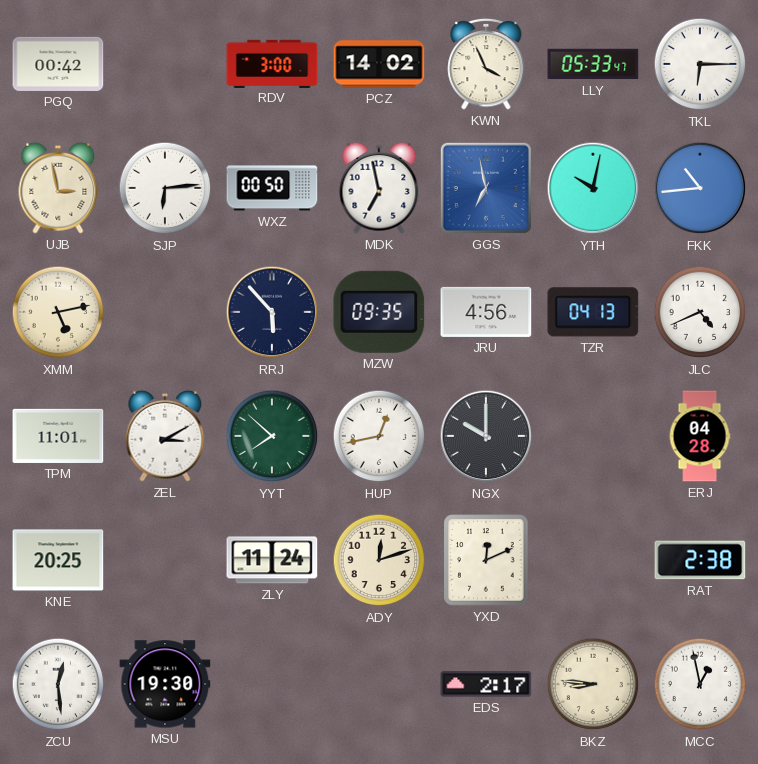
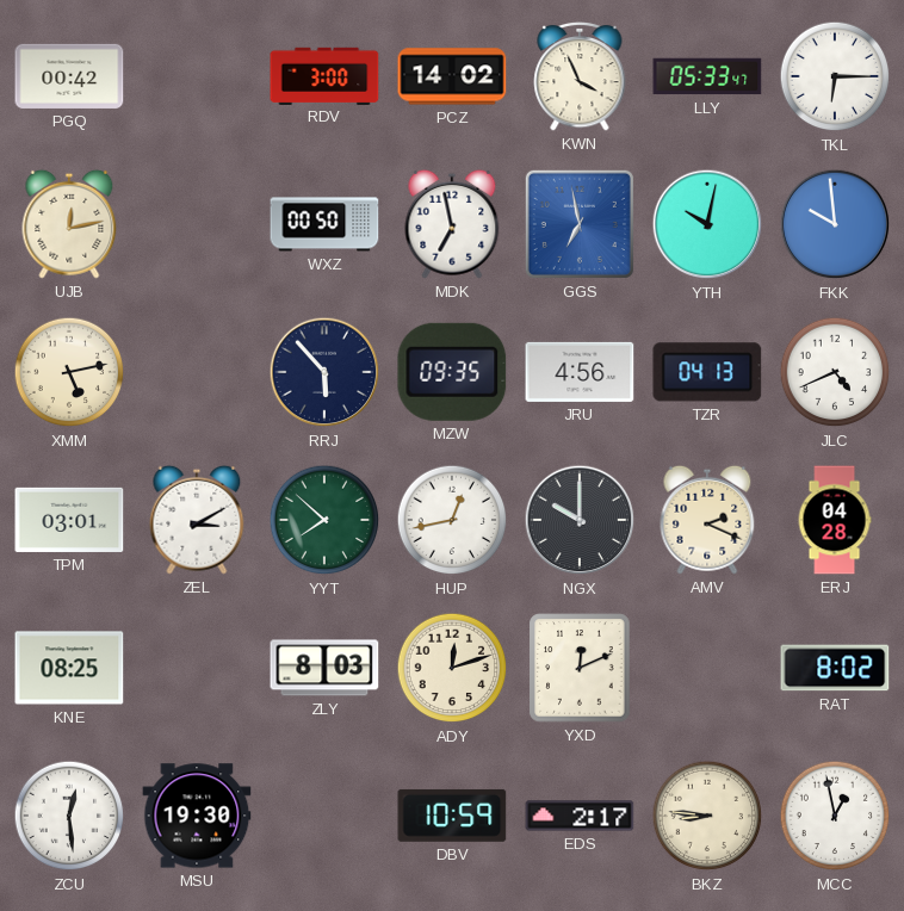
UJB: 2:58 -> 12:13 (69, 224)
SJP: 6:14 -> none (165, 188)
FKK: 10:44 -> 9:59 (835, 224)
TPM: 11:01 -> 03:01 (69, 520)
AMV: none -> 2:19 (707, 520)
KNE: 20:25 -> 08:25 (69, 668)
ZLY: 11:24 -> 8:03 (324, 668)
RAT: 2:38 -> 8:02 (835, 668)
DBV: none -> 10:59 (452, 816)
